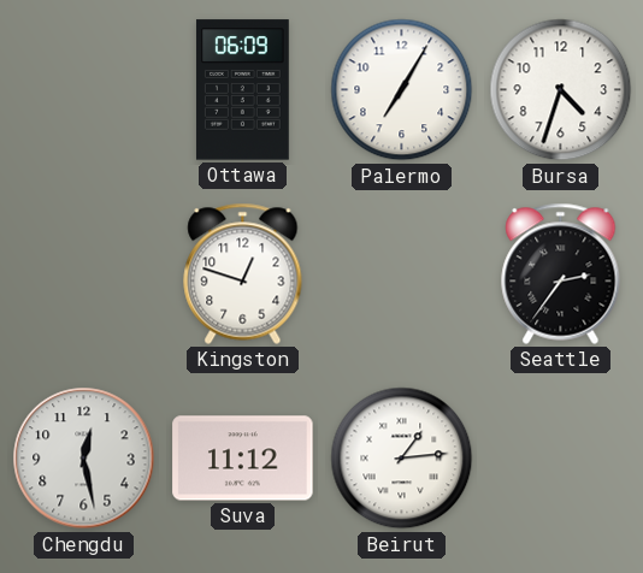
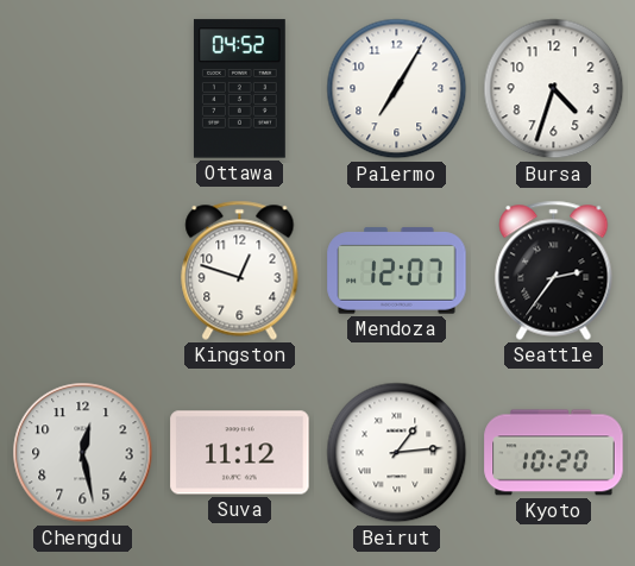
Ottawa: 06:09 -> 04:52 (239, 89)
Mendoza: none -> 12:07 (397, 271)
Kyoto: none -> 10:20 (554, 453)
